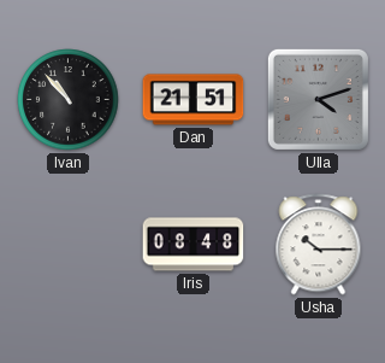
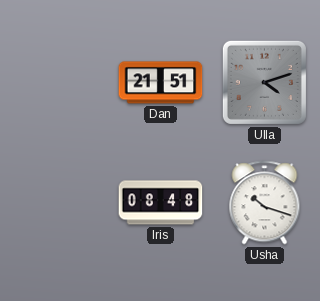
Ivan: 10:53 -> none (69, 100)
Usha: 10:15 -> 10:18 (265, 203)
